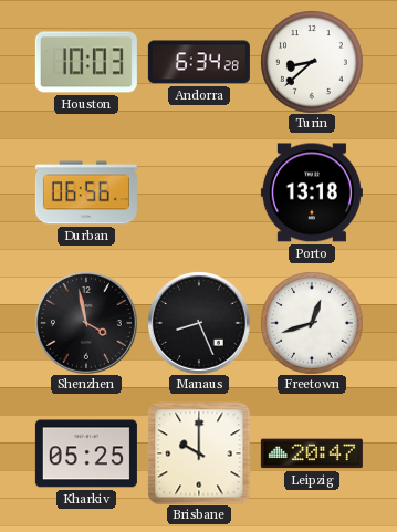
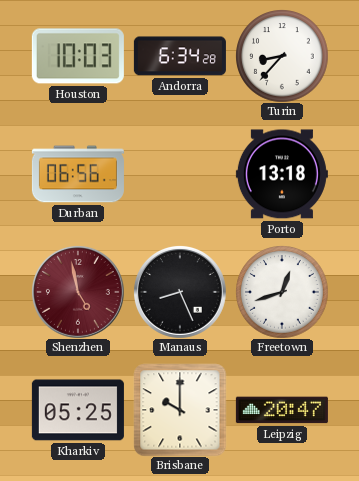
Turin: 8:38 -> 8:37 (282, 56)
Shenzhen: 3:58 -> 4:58 (78, 292)
Shenzhen dial: black -> burgundy (78, 292)
